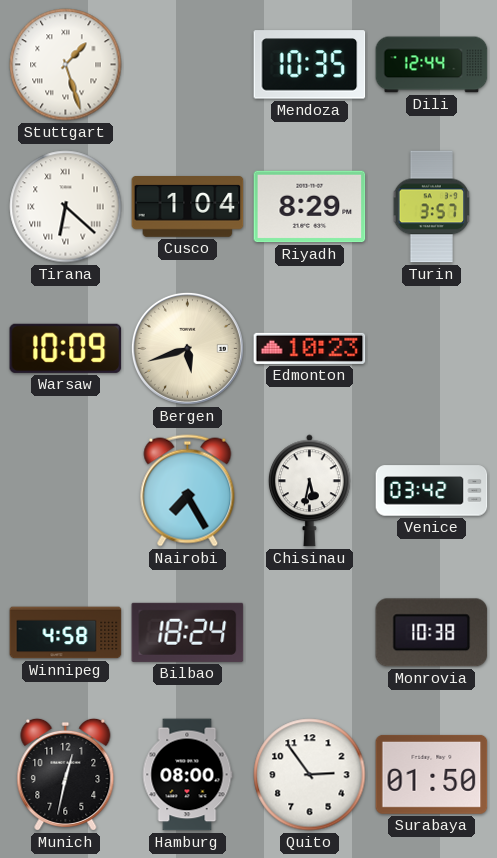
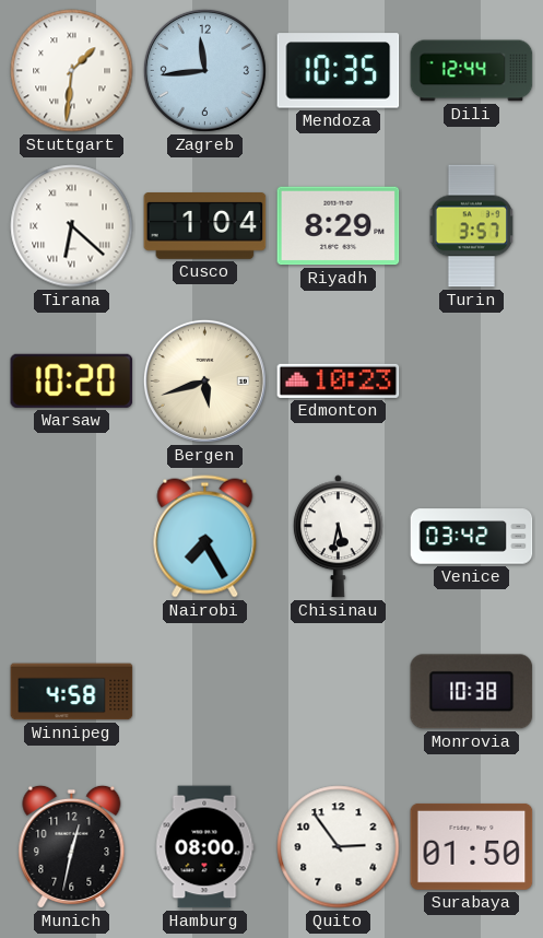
Stuttgart: 1:27 -> 1:31 (72, 71)
Zagreb: none -> 11:44 (204, 70)
Warsaw: 10:09 -> 10:20 (72, 380)
Bilbao: 18:24 -> none (188, 632)
